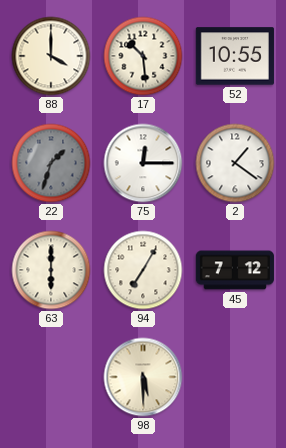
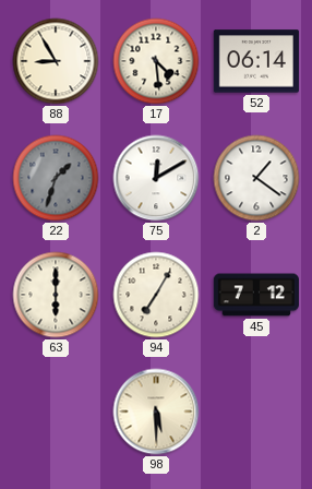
88: 4:00 -> 8:55 (56, 61)
17: 10:29 -> 4:29 (156, 61)
52: 10:55 -> 06:14 (256, 61)
75: 12:15 -> 12:10 (156, 178)
